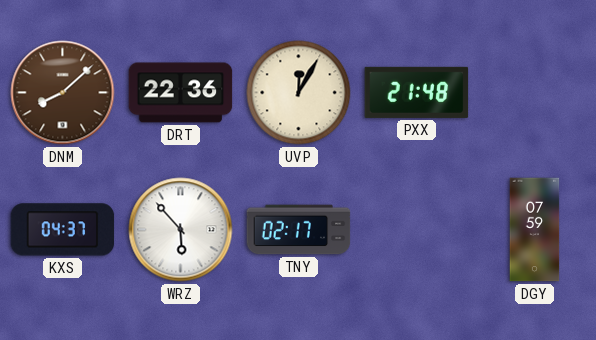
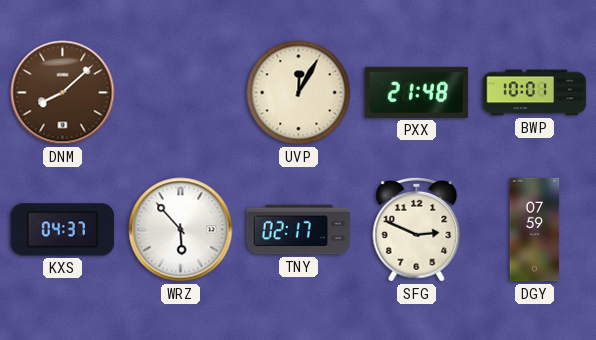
DRT: 22:36 -> none (181, 93)
BWP: none -> 10:01 (535, 93)
SFG: none -> 2:49 (417, 229)
